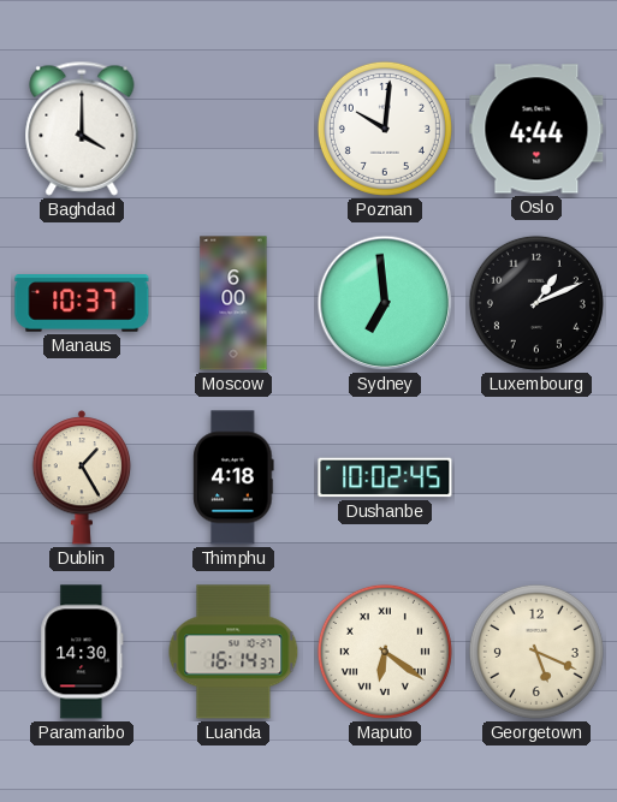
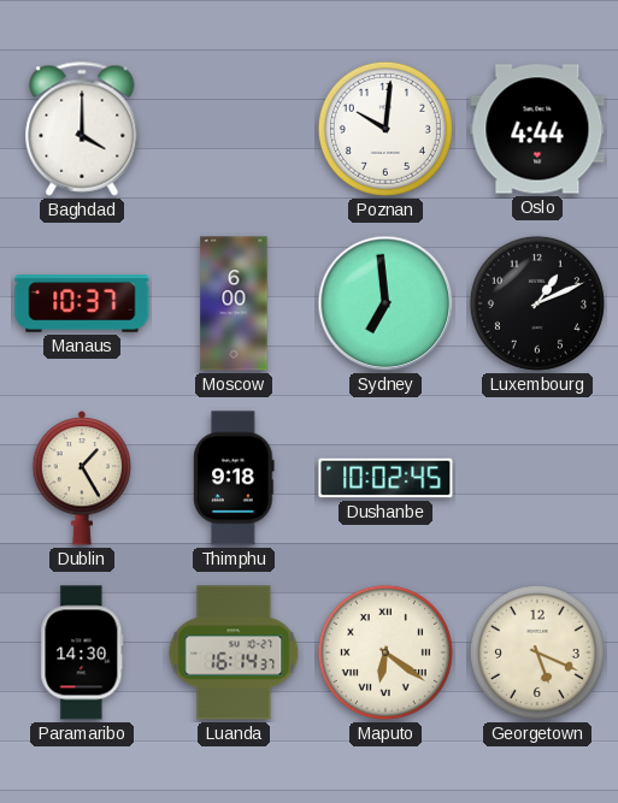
Thimphu: 4:18 -> 9:18 (234, 478)
